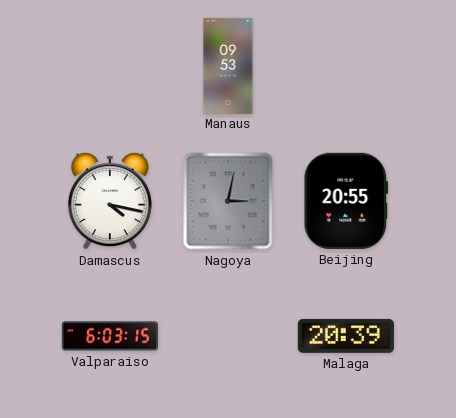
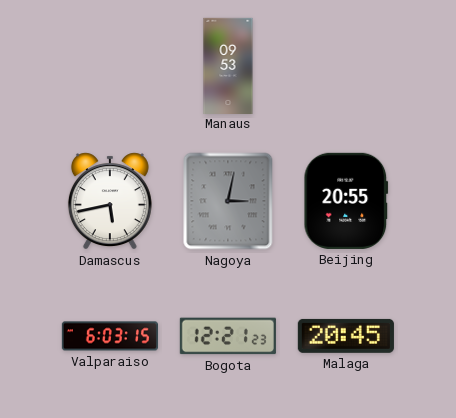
Damascus: 4:17 -> 5:43 (110, 201)
Bogota: none -> 12:21 (228, 336)
Malaga: 20:39 -> 20:45 (346, 336)
